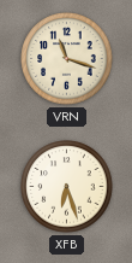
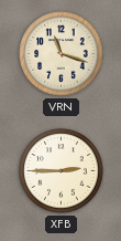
XFB: 6:27 -> 2:45 (62, 171)
